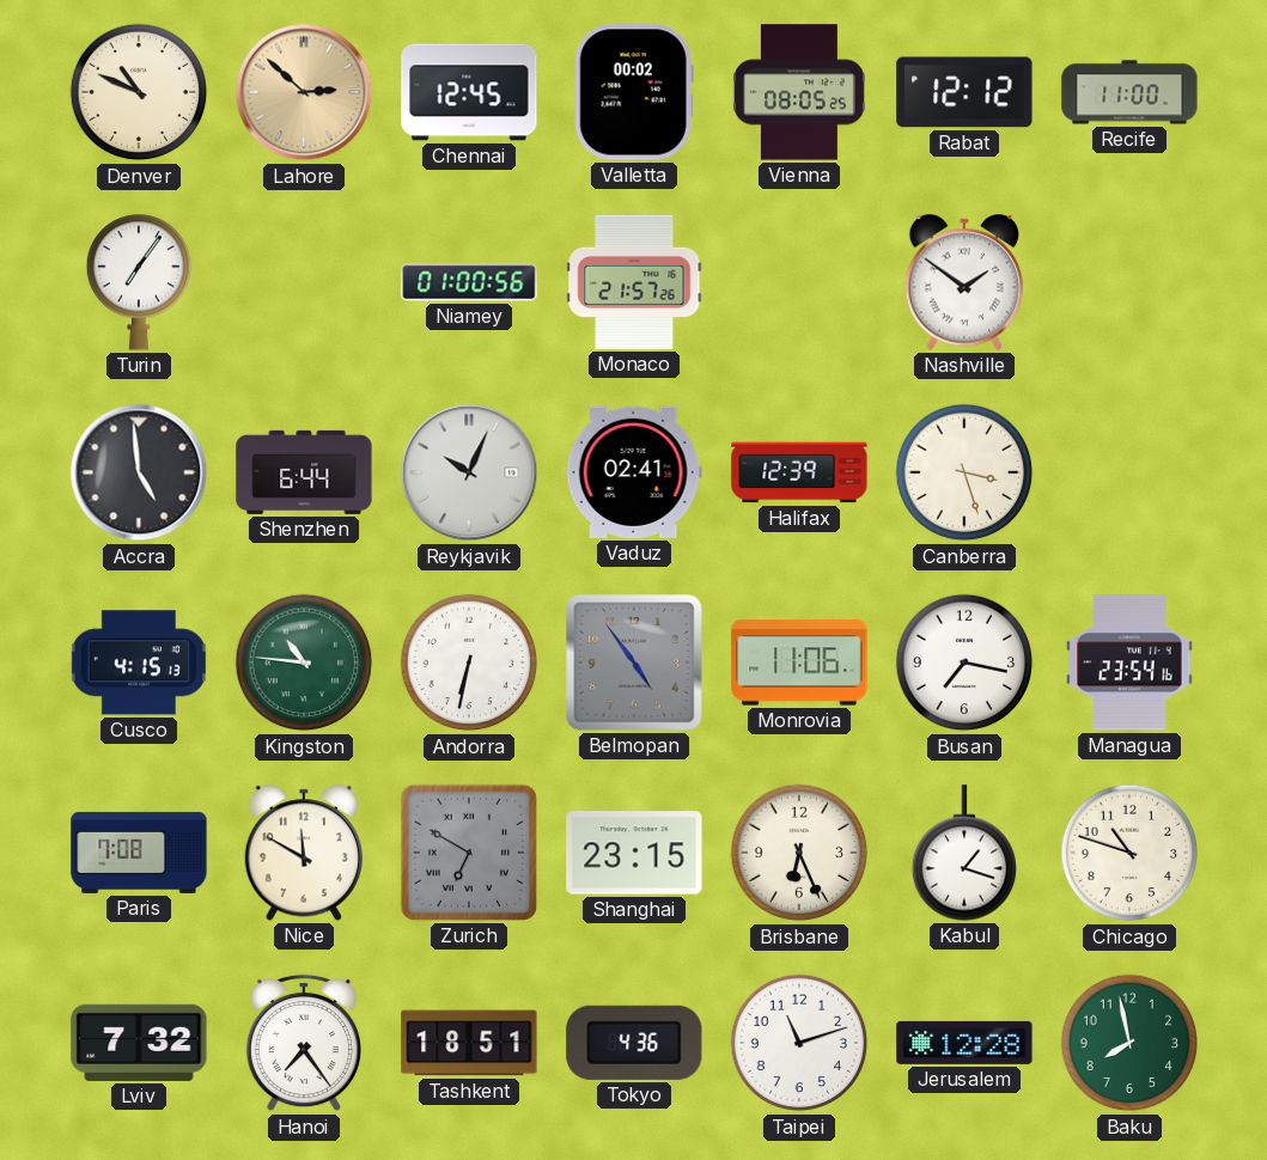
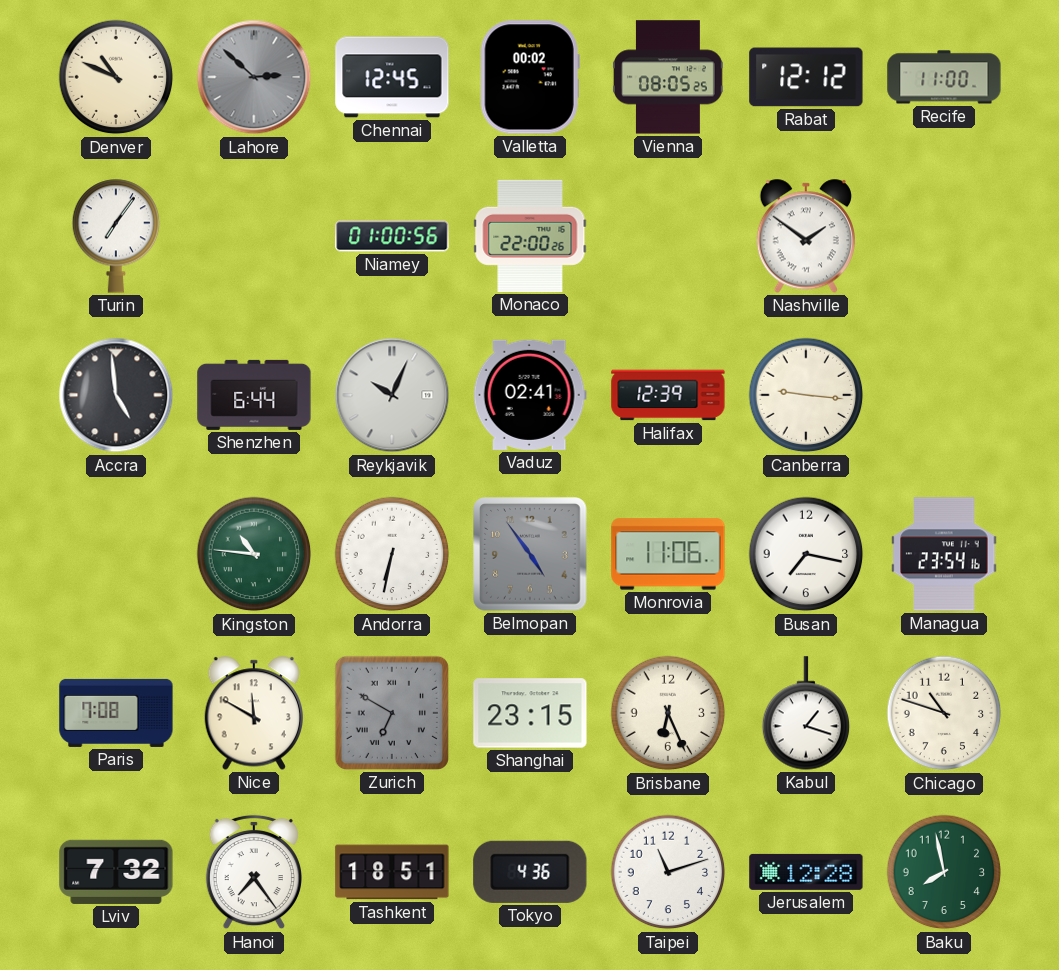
Lahore dial: champagne -> grey (254, 77)
Monaco: 21:57 -> 22:00 (530, 236)
Canberra: 3:27 -> 9:16 (806, 395)
Cusco: 4:15 -> none (139, 663)
